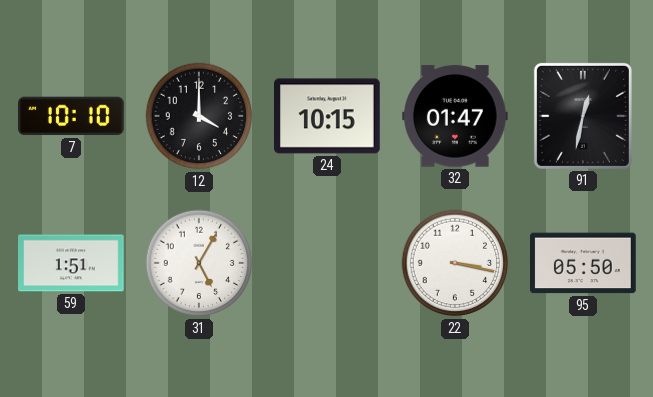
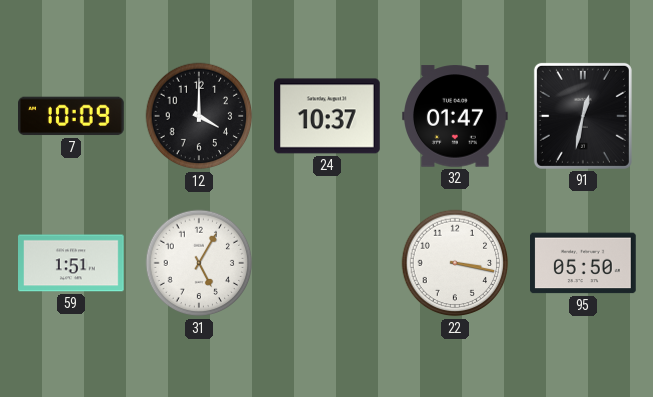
7: 10:10 -> 10:09 (72, 116)
24: 10:15 -> 10:37 (328, 116)
